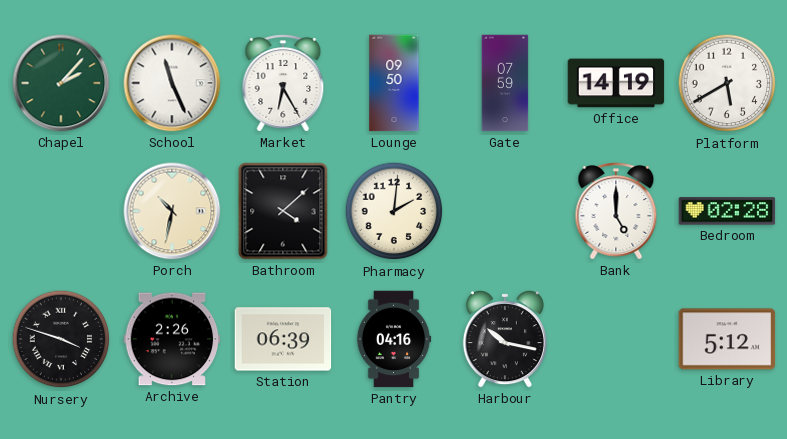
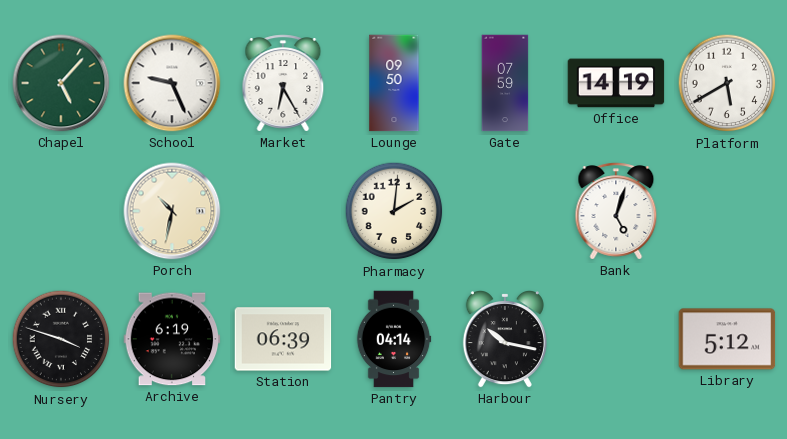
Chapel: 2:07 -> 5:07 (61, 83)
School: 11:26 -> 9:26 (172, 83)
Bathroom: 4:08 -> none (283, 211)
Bank: 5:00 -> 5:03 (616, 211)
Bedroom: 02:28 -> none (727, 211)
Archive: 2:26 -> 6:19 (172, 339)
Pantry: 04:16 -> 04:14 (394, 339)
